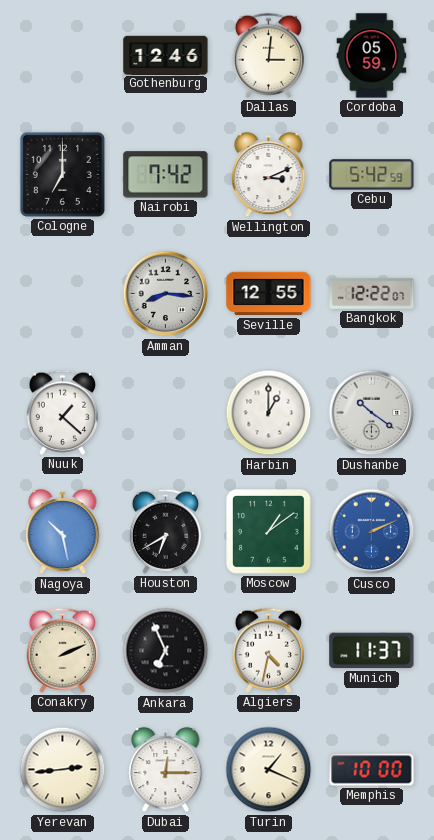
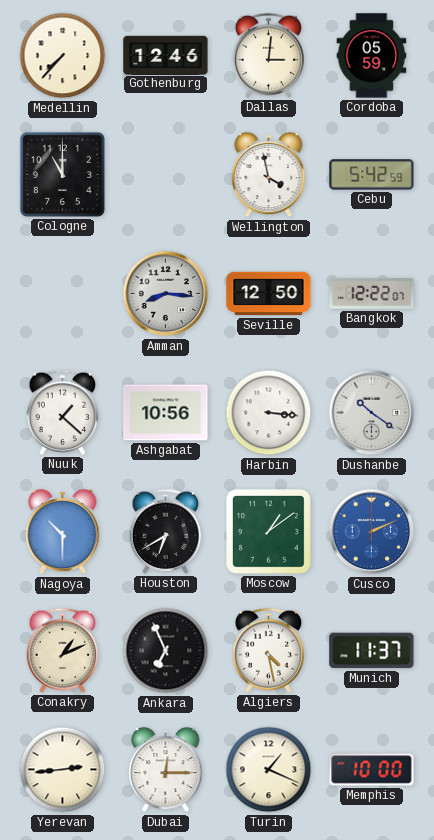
Medellin: none -> 7:37 (63, 56)
Cologne: 7:00 -> 11:00 (62, 174)
Nairobi: 7:42 -> none (166, 175)
Wellington: 3:11 -> 3:58 (269, 175)
Seville: 12:55 -> 12:50 (269, 294)
Ashgabat: none -> 10:56 (166, 413)
Harbin: 1:00 -> 3:16 (269, 413)
Nagoya: 10:28 -> 10:30 (63, 532)
Conakry: 2:11 -> 1:11 (63, 650)
Algiers: 4:32 -> 4:28 (269, 650)
